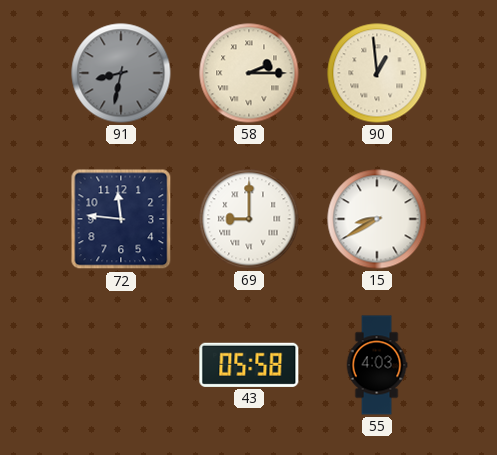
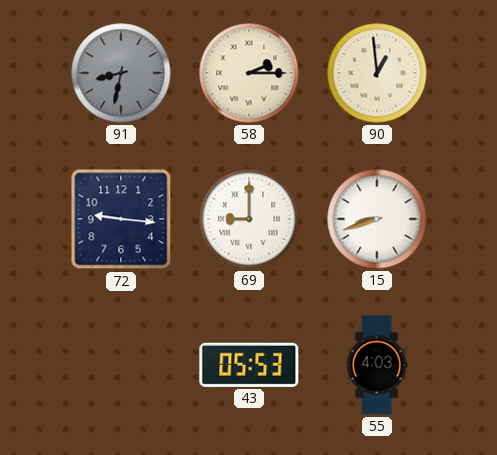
72: 11:46 -> 9:16 (121, 219)
15: 8:40 -> 8:42 (377, 219)
43: 05:58 -> 05:53 (249, 365)
